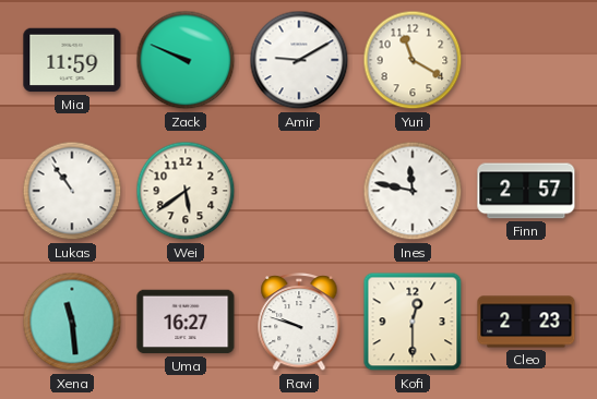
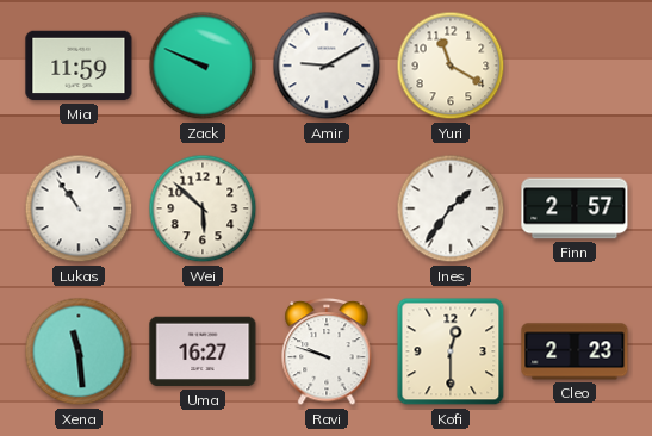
Wei: 5:39 -> 5:52 (203, 208)
Ines: 11:47 -> 1:36 (451, 208)
